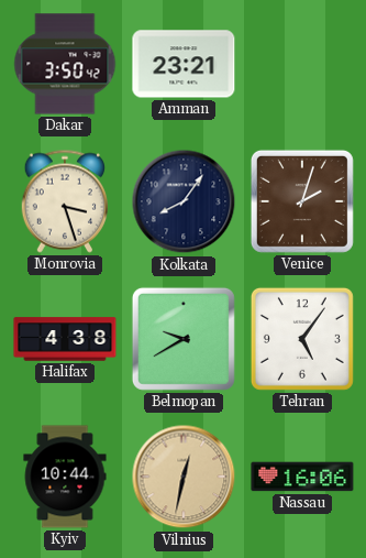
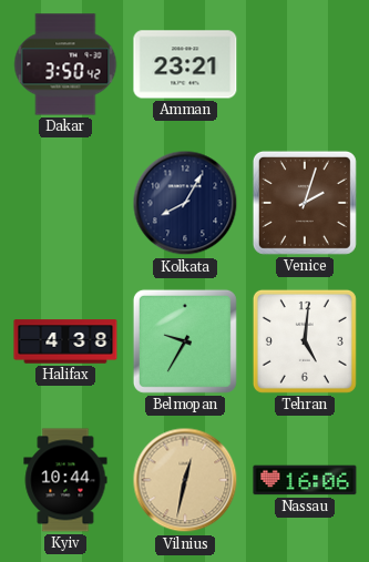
Monrovia: 3:27 -> none (64, 201)
Kolkata: 8:06 -> 8:05 (185, 203)
Belmopan: 9:40 -> 9:35 (185, 341)
Tehran: 5:06 -> 5:01 (305, 341)
